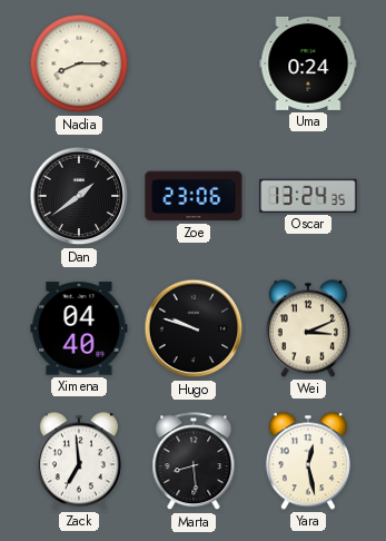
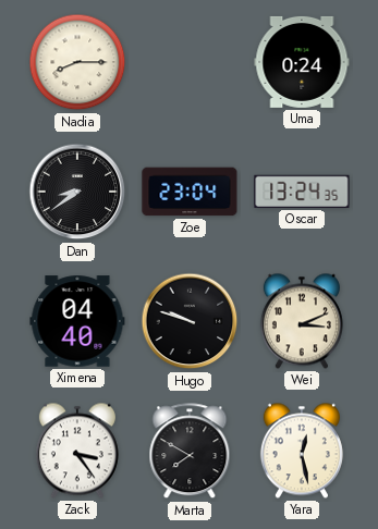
Dan: 1:39 -> 8:39 (77, 192)
Zoe: 23:06 -> 23:04 (190, 192)
Zack: 6:59 -> 3:24 (77, 451)
Marta: 8:29 -> 7:50 (190, 452)
